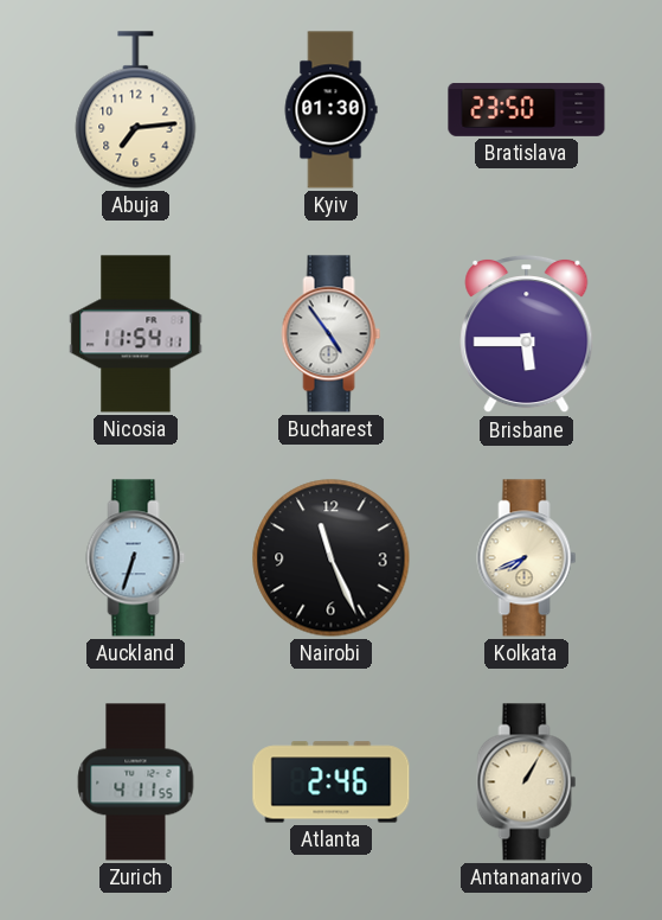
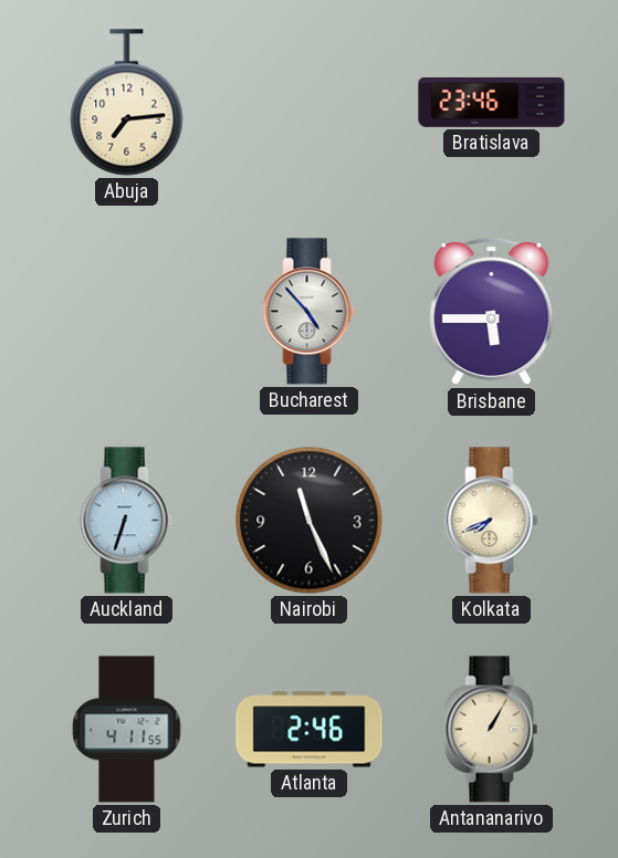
Kyiv: 01:30 -> none (330, 110)
Bratislava: 23:50 -> 23:46 (492, 102)
Nicosia: 11:54 -> none (136, 334)
Bucharest: 4:54 -> 4:53 (310, 312)
